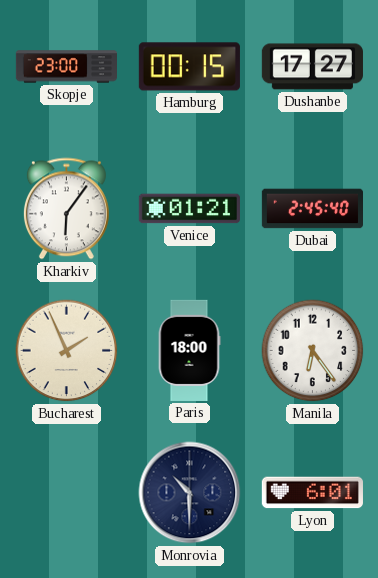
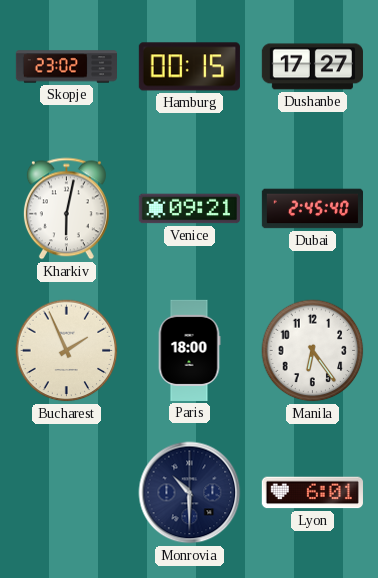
Skopje: 23:00 -> 23:02 (66, 67)
Kharkiv: 6:06 -> 6:02 (66, 209)
Venice: 01:21 -> 09:21 (189, 209)
